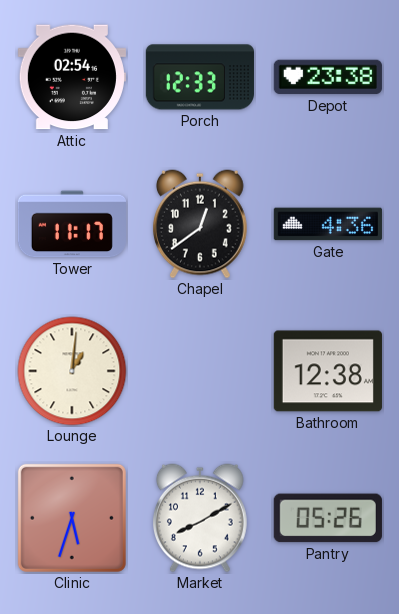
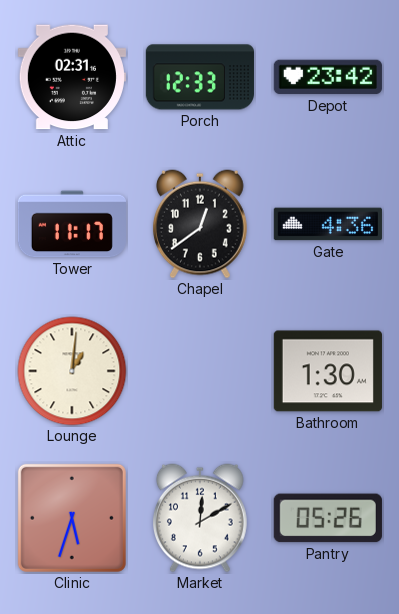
Attic: 02:54 -> 02:31 (72, 77)
Depot: 23:38 -> 23:42 (328, 77)
Bathroom: 12:38 -> 1:30 (328, 371)
Market: 8:10 -> 12:10 (200, 518)
